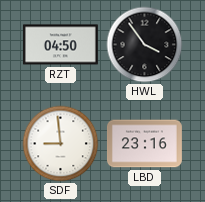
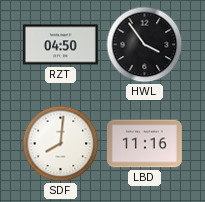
SDF: 8:59 -> 8:01 (61, 144)
LBD: 23:16 -> 11:16 (144, 144)
